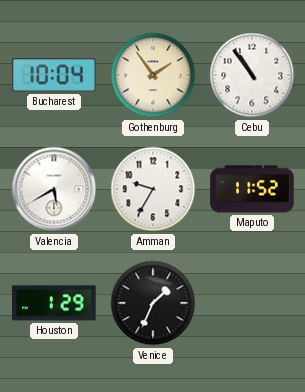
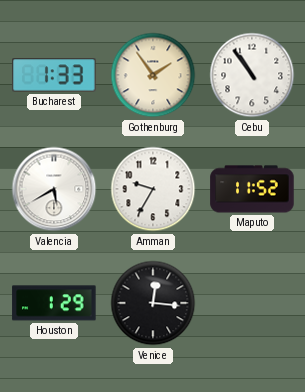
Bucharest: 10:04 -> 1:33 (54, 75)
Venice: 1:34 -> 12:16 (153, 303)
